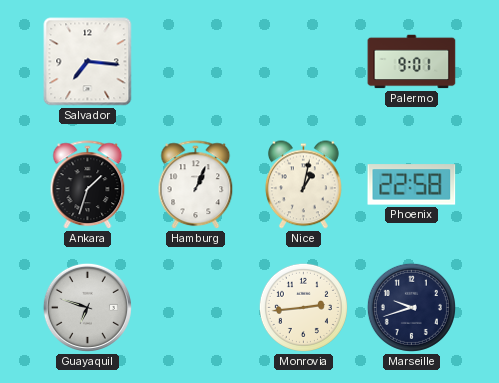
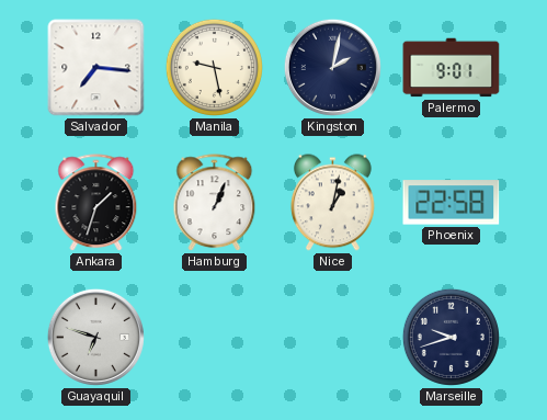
Manila: none -> 9:28 (214, 67)
Kingston: none -> 2:02 (332, 67)
Monrovia: 2:44 -> none (303, 307)
